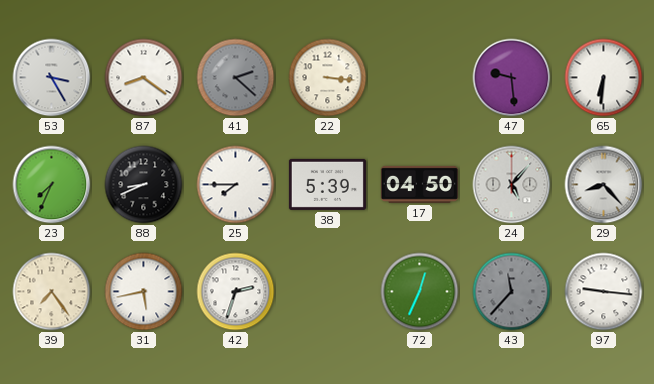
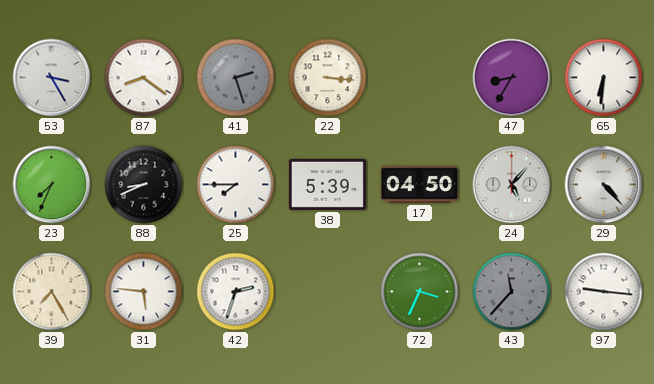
41: 2:22 -> 2:27 (236, 78)
47: 9:29 -> 8:35 (512, 78)
29: 8:23 -> 4:23 (604, 185)
39: 7:24 -> 7:25 (52, 292)
31: 5:43 -> 5:46 (144, 292)
72: 12:34 -> 3:34 (420, 292)
